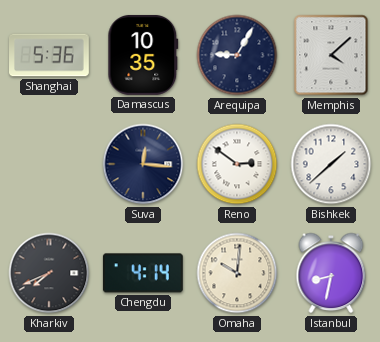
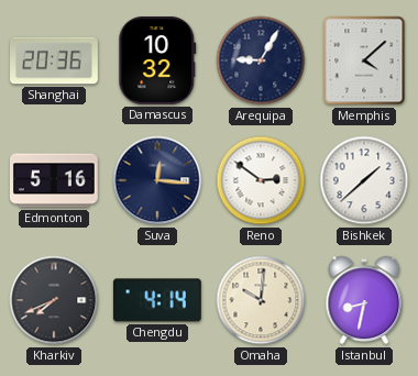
Shanghai: 5:36 -> 20:36 (55, 60)
Damascus: 10:35 -> 10:32 (157, 60)
Edmonton: none -> 5:16 (54, 180)
